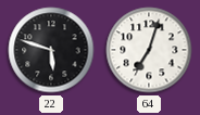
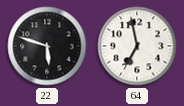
64: 7:03 -> 6:58 (137, 46)
